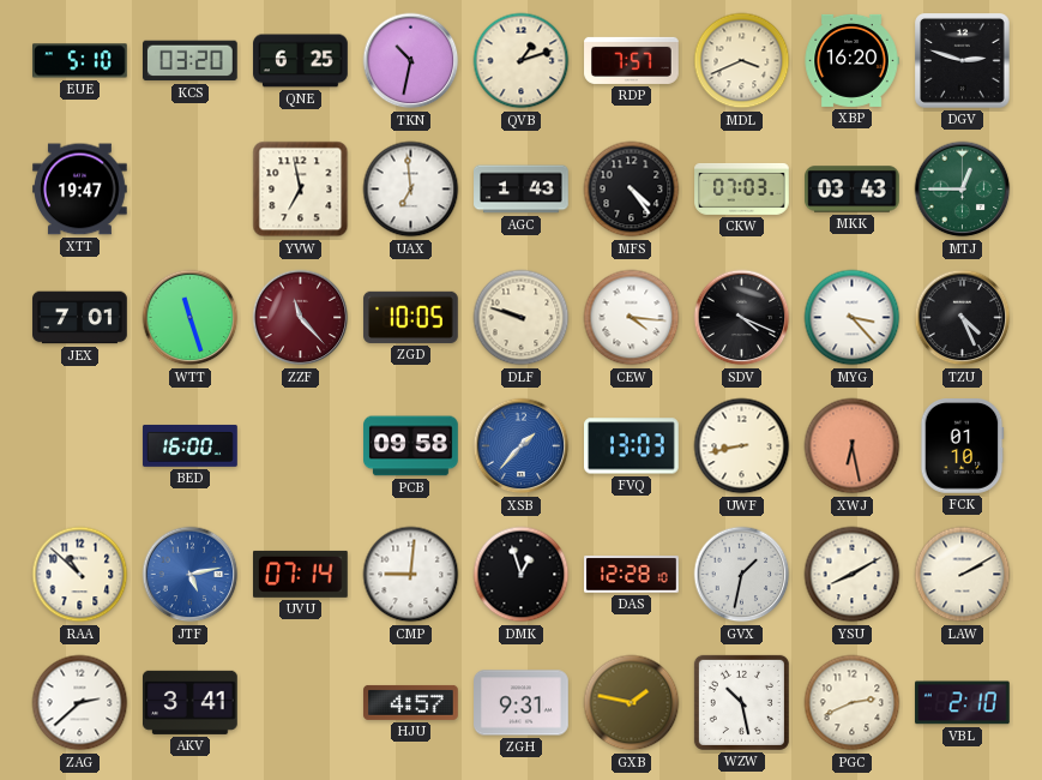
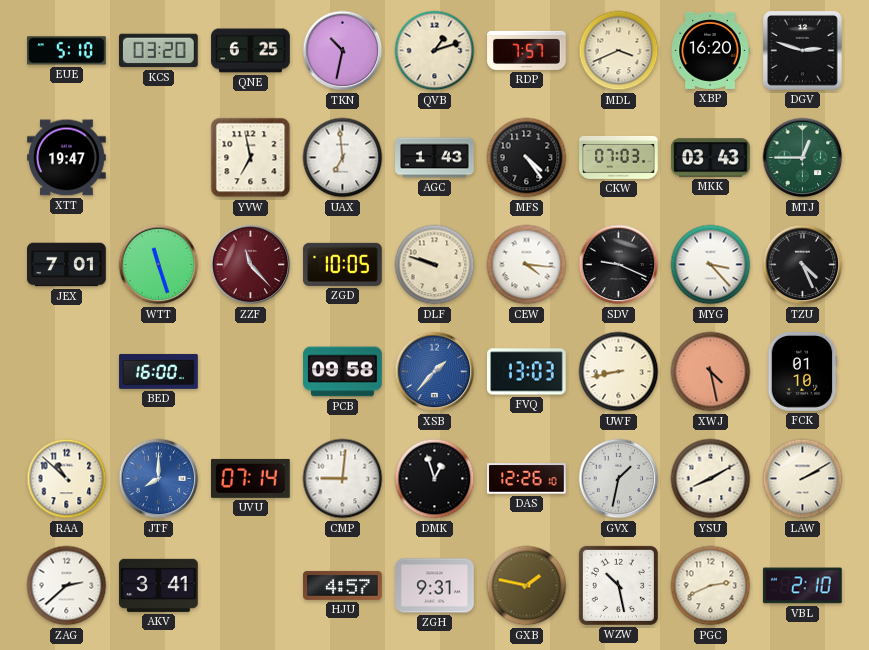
SDV: 4:19 -> 9:19 (619, 265)
XWJ: 6:28 -> 4:28 (711, 372)
JTF: 5:13 -> 8:00 (159, 479)
DAS: 12:28 -> 12:26 (527, 479)
